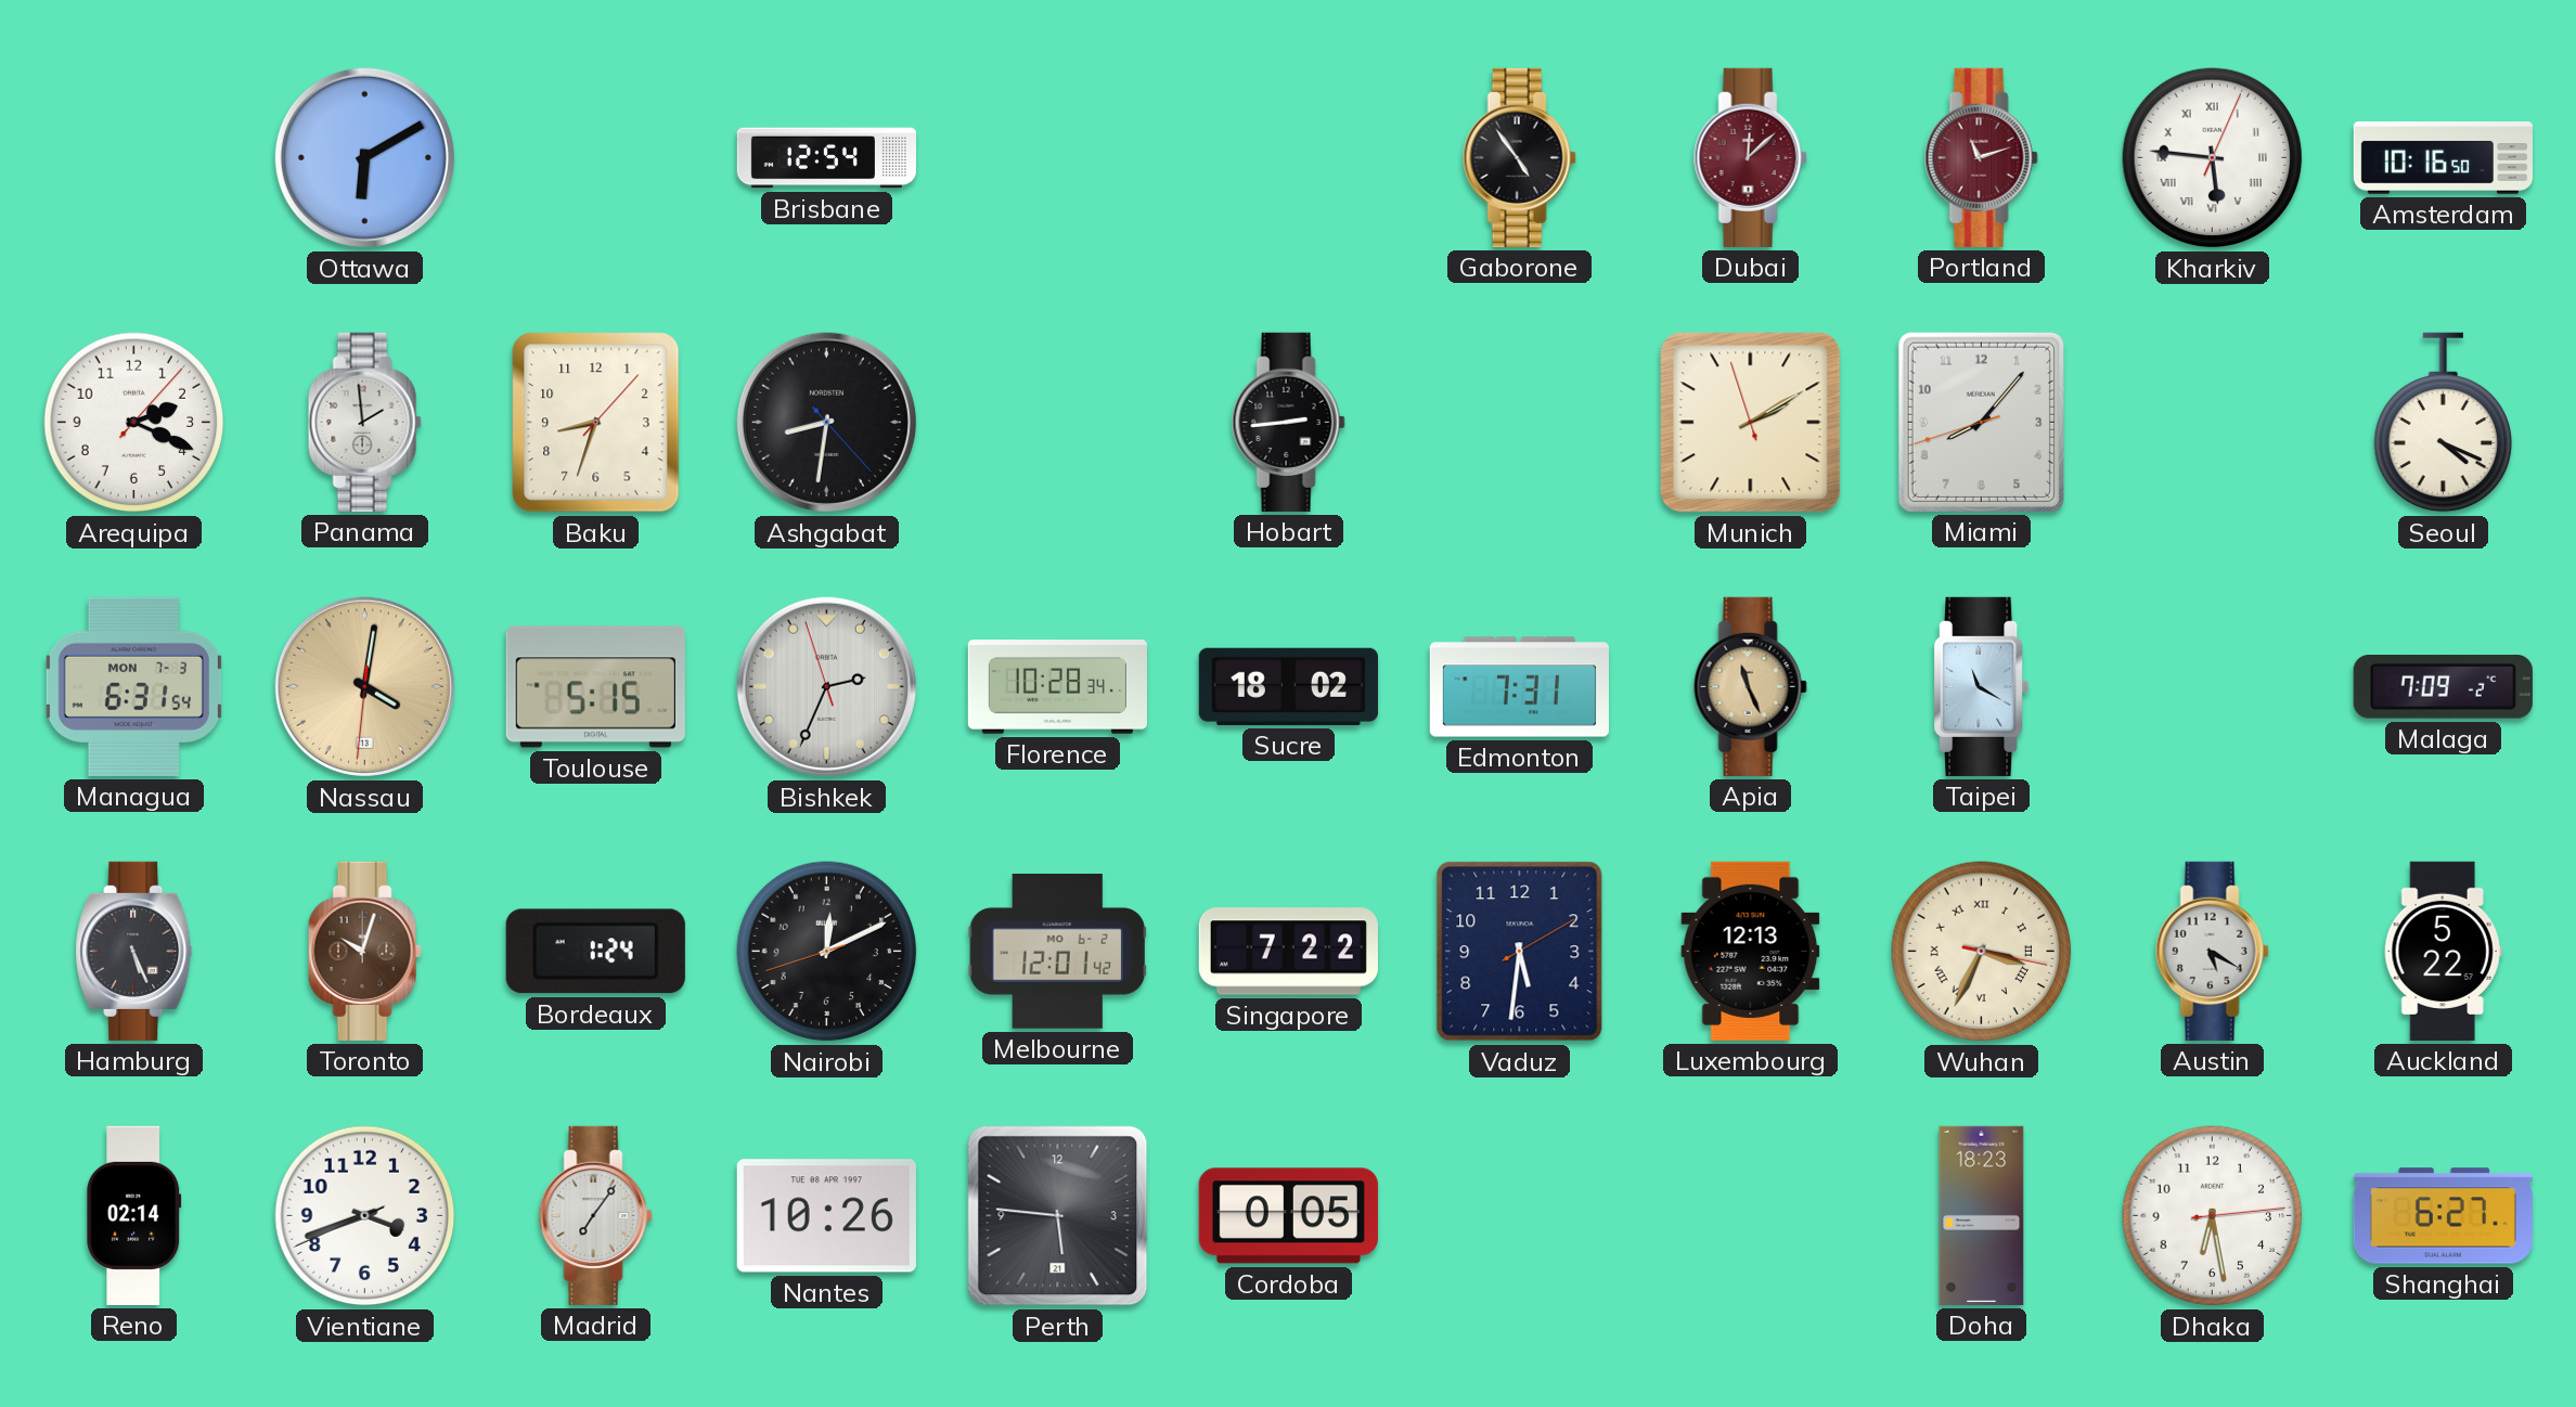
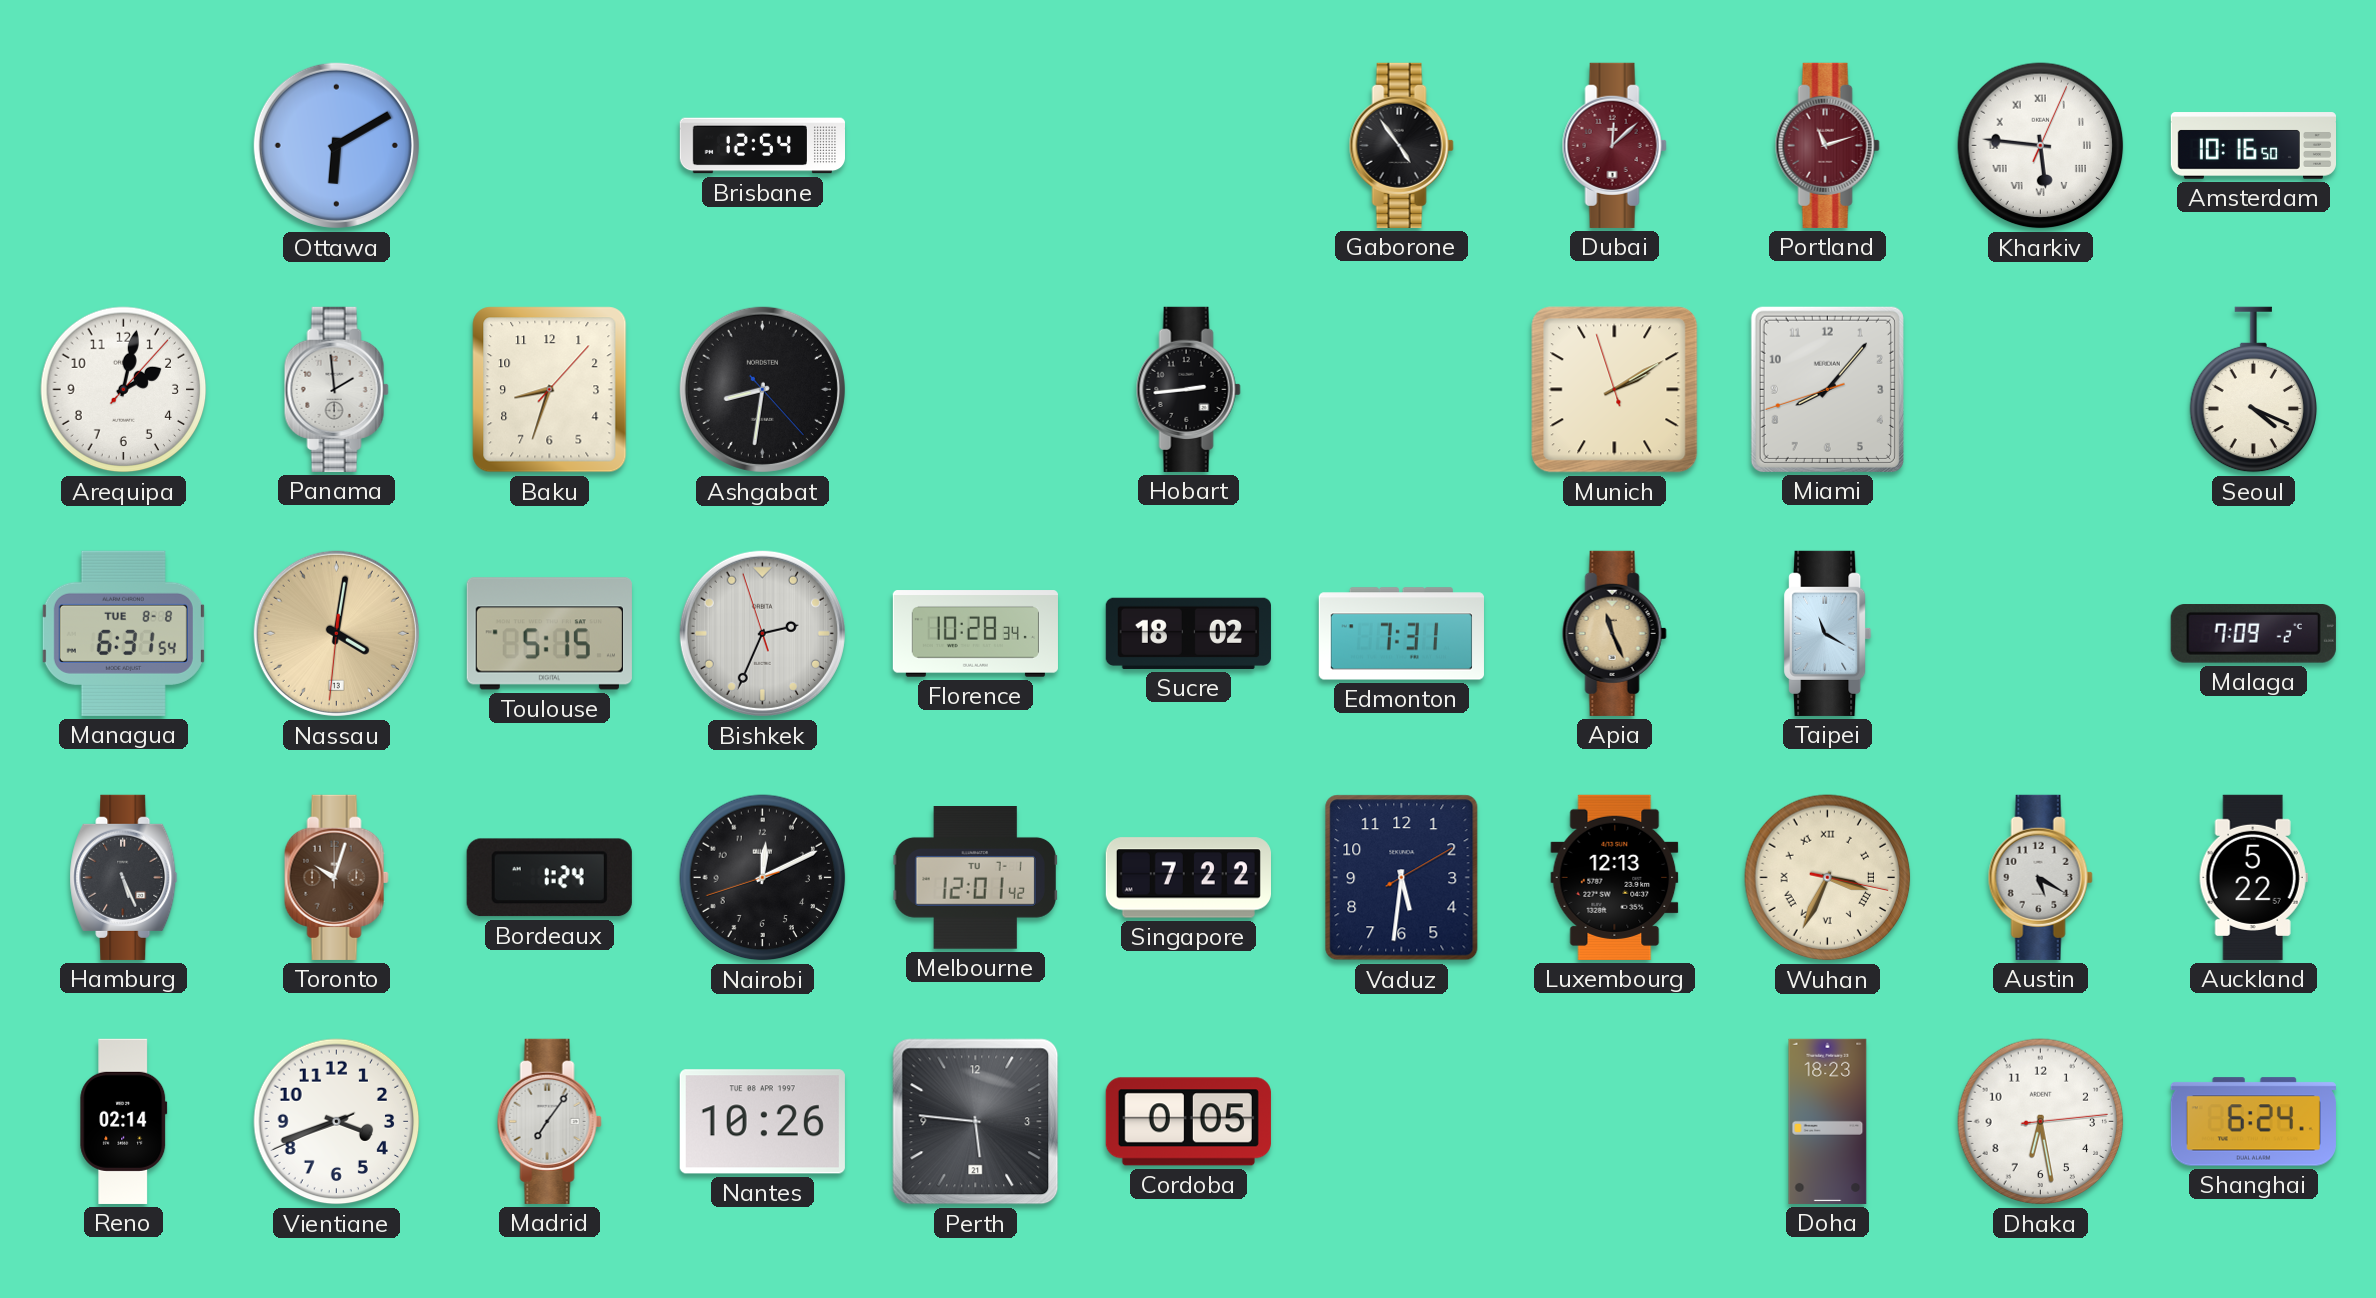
Arequipa: 2:19 -> 2:02 (124, 390)
Managua date: MON 7-3 -> TUE 8-8 (123, 633)
Melbourne date: MO 6-2 -> TU 7-1 (975, 878)
Shanghai: 6:27 -> 6:24 (2253, 1122)
